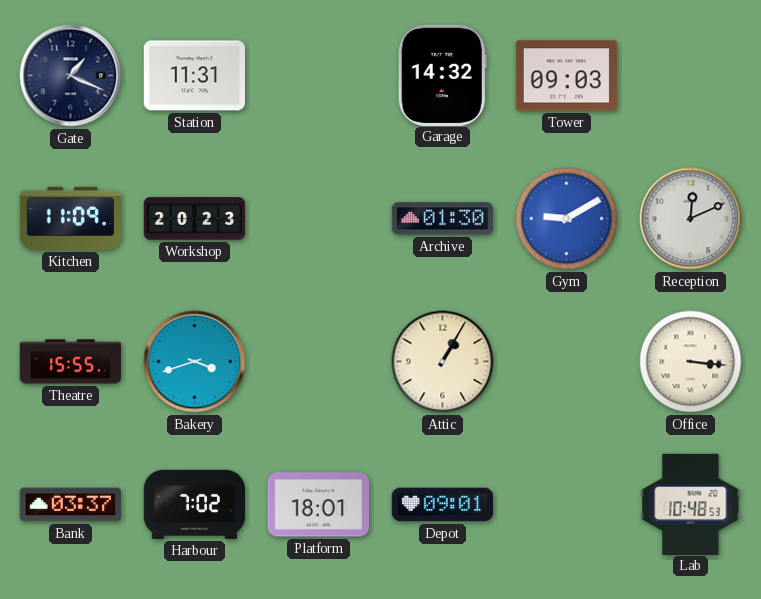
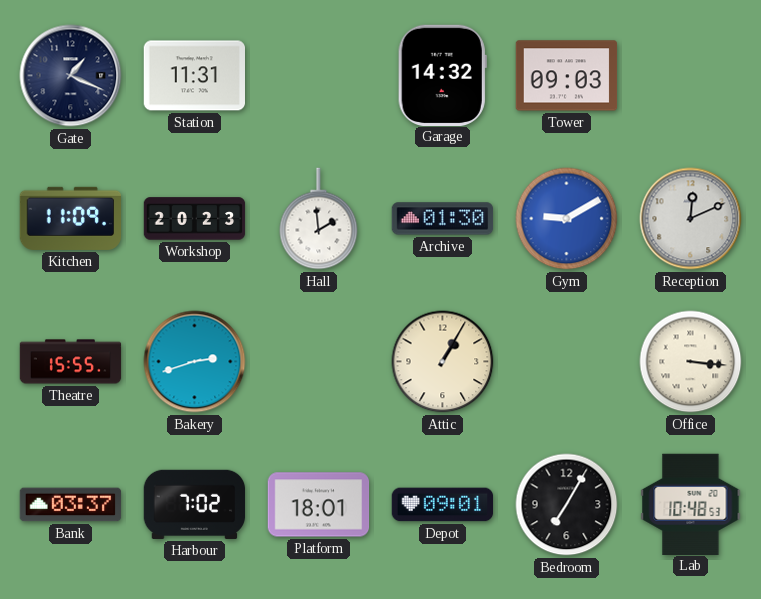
Hall: none -> 1:59 (319, 219)
Bakery: 3:42 -> 2:42 (195, 362)
Bedroom: none -> 7:05 (567, 505)
